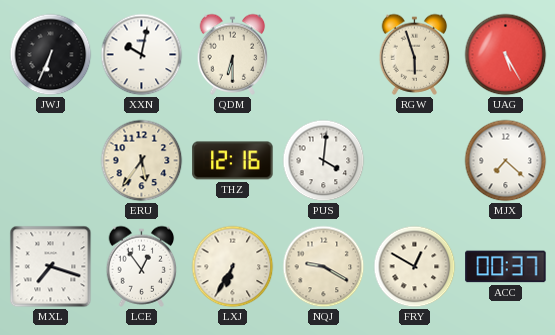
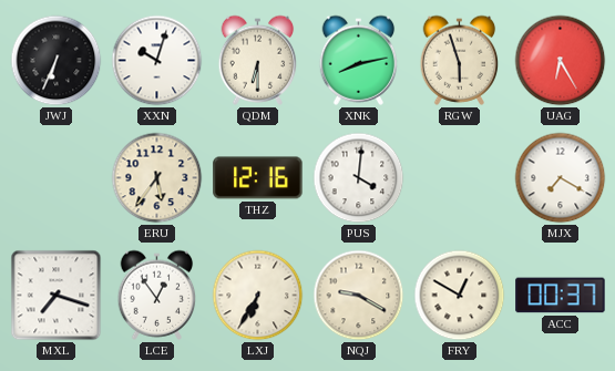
XXN: 10:02 -> 10:03 (157, 61)
XNK: none -> 8:13 (359, 60)
UAG: 5:25 -> 6:25 (561, 61)
MJX: 7:22 -> 7:20 (561, 178)
